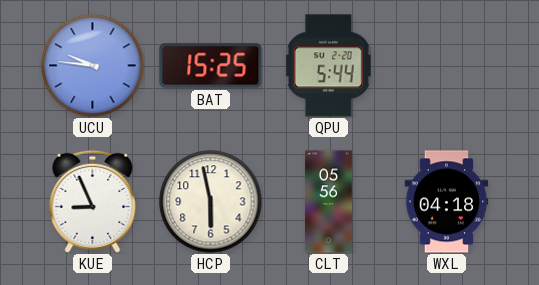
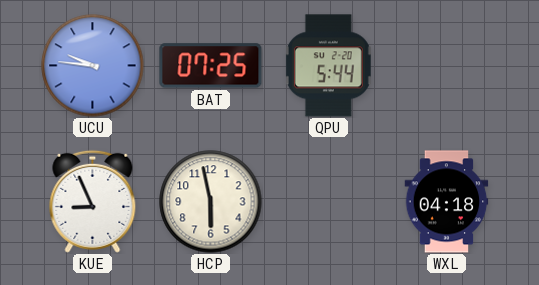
BAT: 15:25 -> 07:25 (211, 66)
CLT: 05:56 -> none (328, 202)
